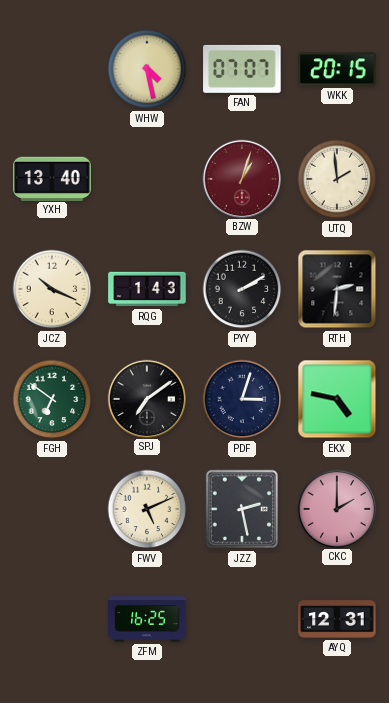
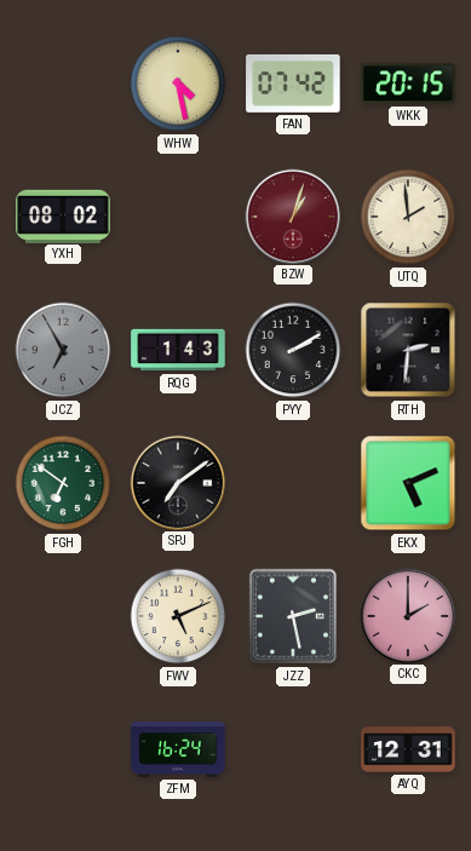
FAN: 07:07 -> 07:42 (293, 84)
YXH: 13:40 -> 08:02 (63, 215)
JCZ: 10:19 -> 6:55 (63, 350)
JCZ dial: cream -> grey (63, 350)
PDF: 3:03 -> none (242, 399)
EKX: 4:47 -> 5:11 (408, 483)
ZFM: 16:25 -> 16:24 (178, 749)
